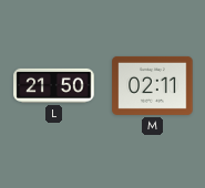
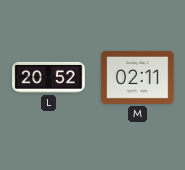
L: 21:50 -> 20:52 (49, 77)
